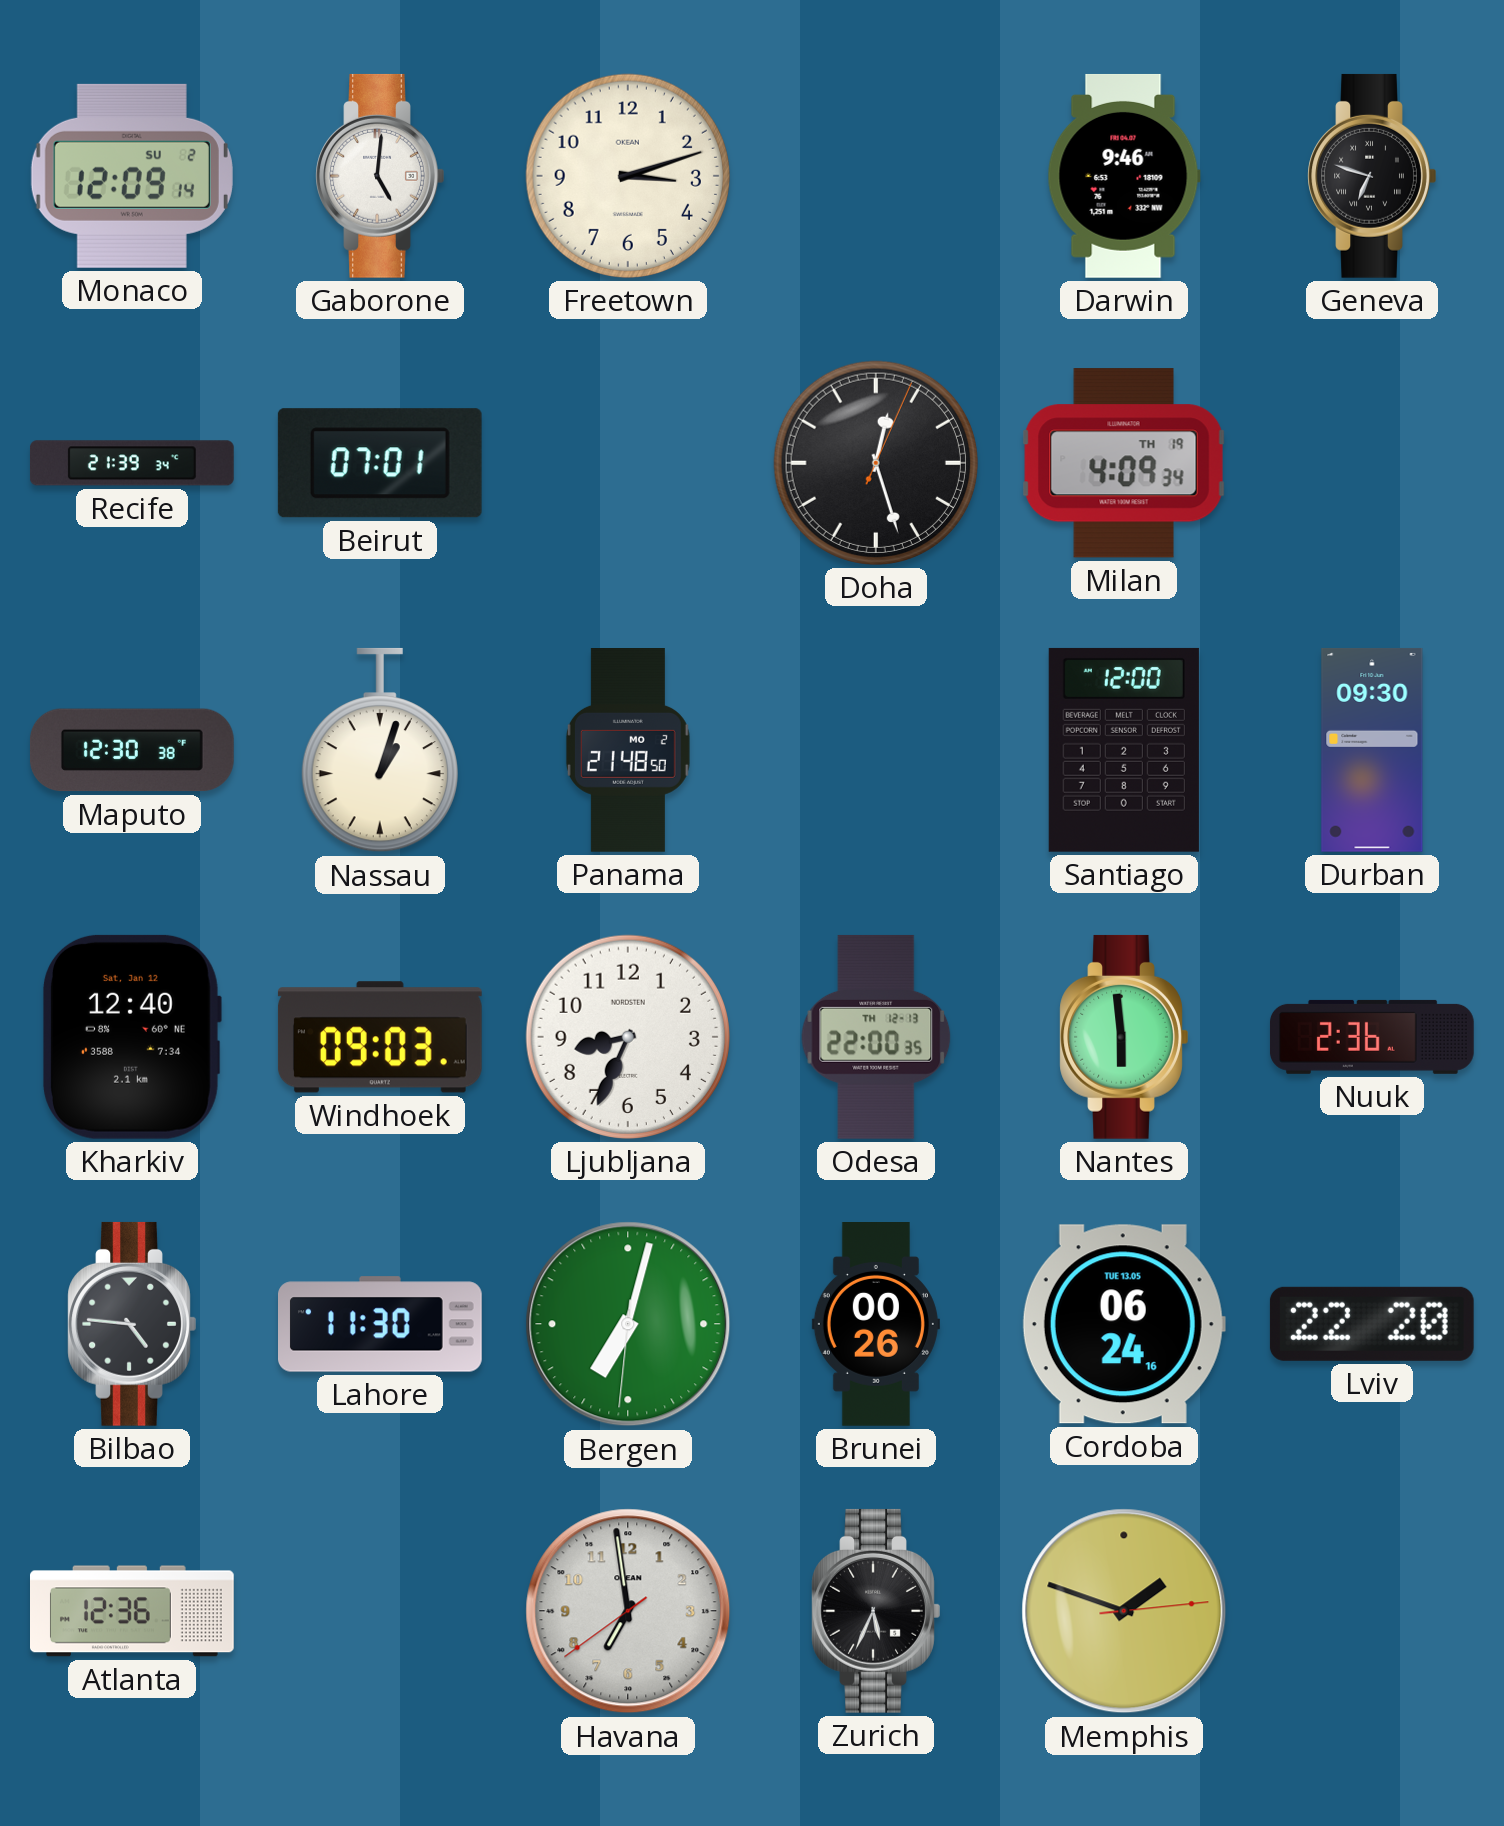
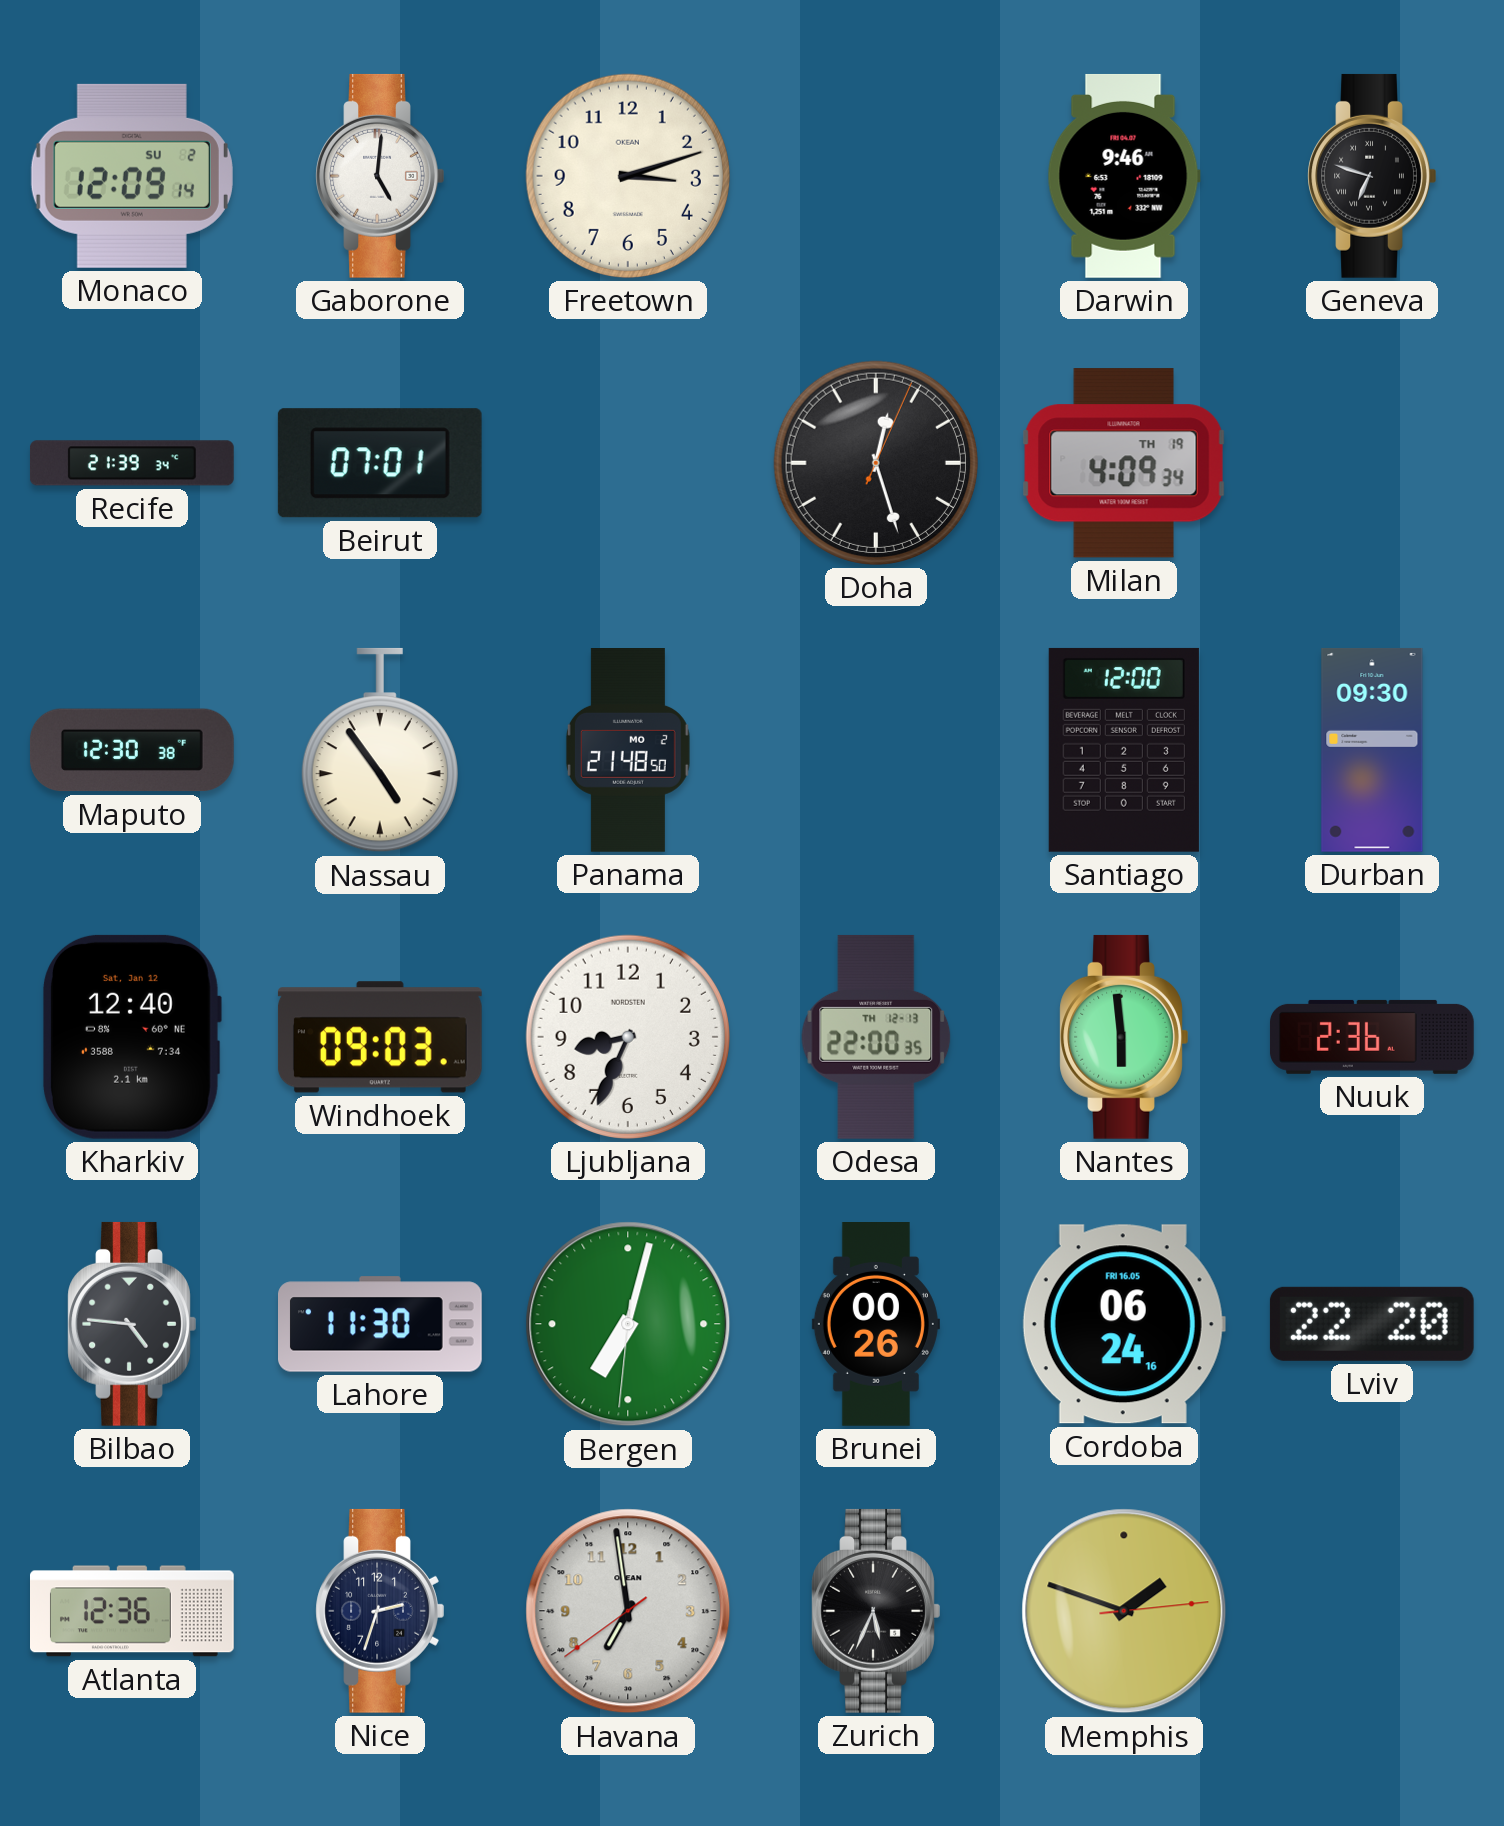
Nassau: 1:03 -> 4:54 (380, 750)
Cordoba date: TUE 13.05 -> FRI 16.05 (1124, 1324)
Nice: none -> 2:33 (380, 1611)
